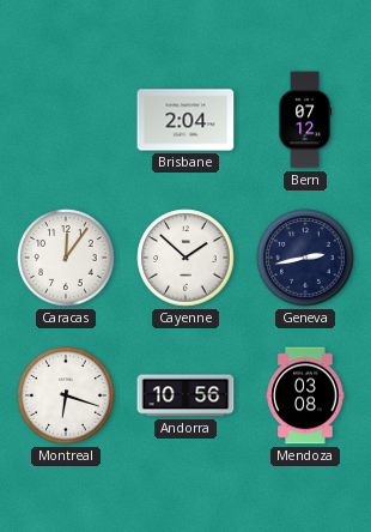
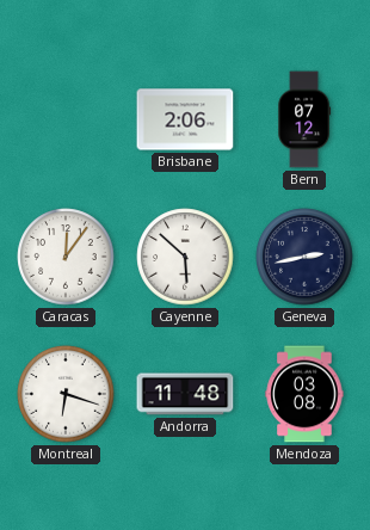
Brisbane: 2:04 -> 2:06 (185, 119)
Cayenne: 1:52 -> 5:52 (185, 257)
Andorra: 10:56 -> 11:48 (185, 394)
